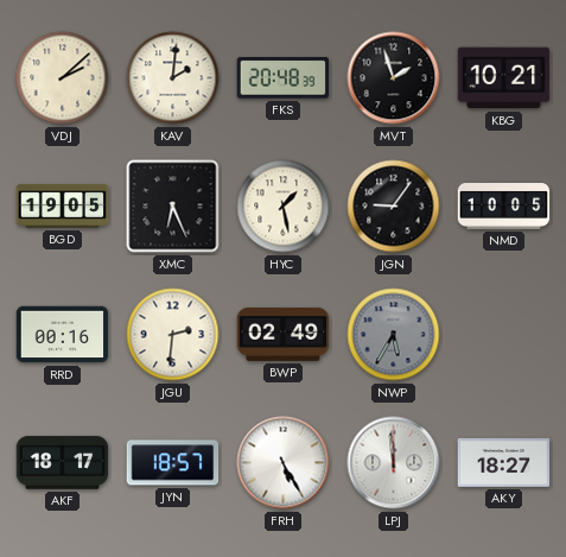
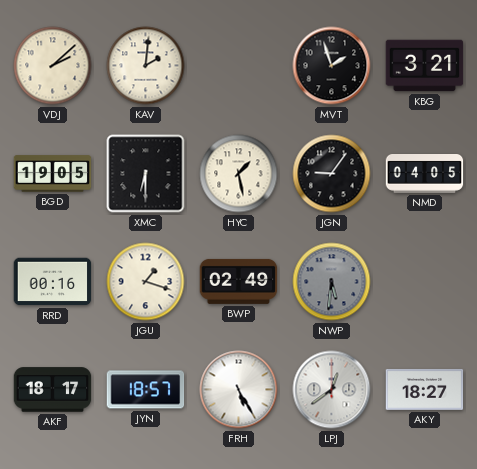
FKS: 20:48 -> none (284, 78)
KBG: 10:21 -> 3:21 (425, 66)
XMC: 6:26 -> 6:30 (146, 174)
NMD: 10:05 -> 04:05 (425, 174)
JGU: 2:31 -> 1:18 (146, 282)
NWP: 5:35 -> 5:31 (332, 282)
LPJ: 11:59 -> 12:39 (332, 390)
